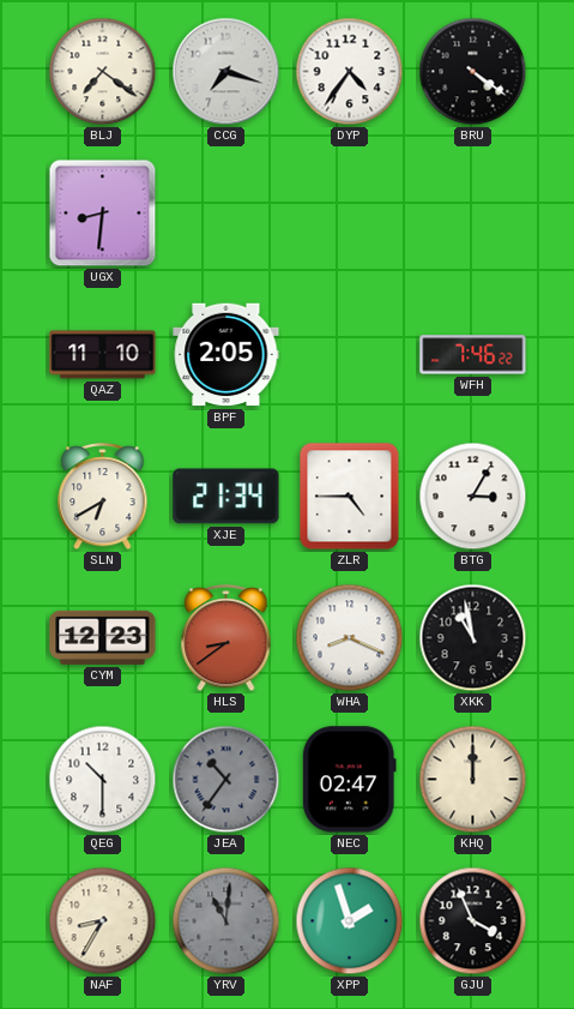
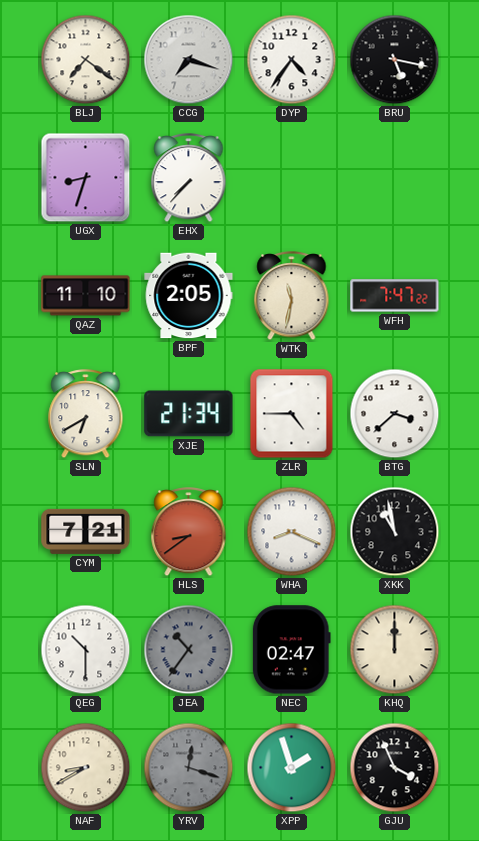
BRU: 4:21 -> 5:17 (395, 60)
UGX: 8:31 -> 8:33 (86, 178)
EHX: none -> 7:37 (189, 179)
WTK: none -> 11:32 (292, 297)
WFH: 7:46 -> 7:47 (395, 296)
BTG: 3:05 -> 3:38 (395, 414)
CYM: 12:23 -> 7:21 (86, 531)
NAF: 8:35 -> 8:40 (86, 768)
YRV: 11:01 -> 12:18 (189, 768)
